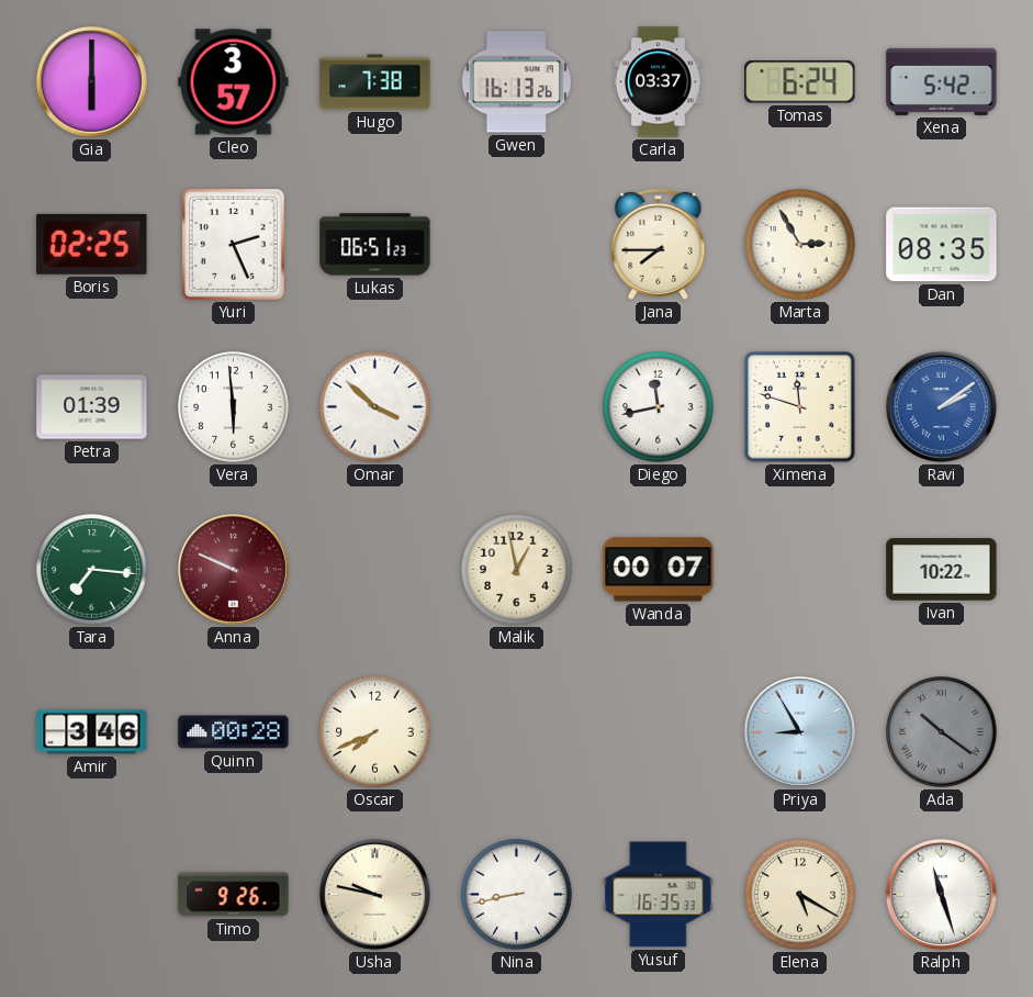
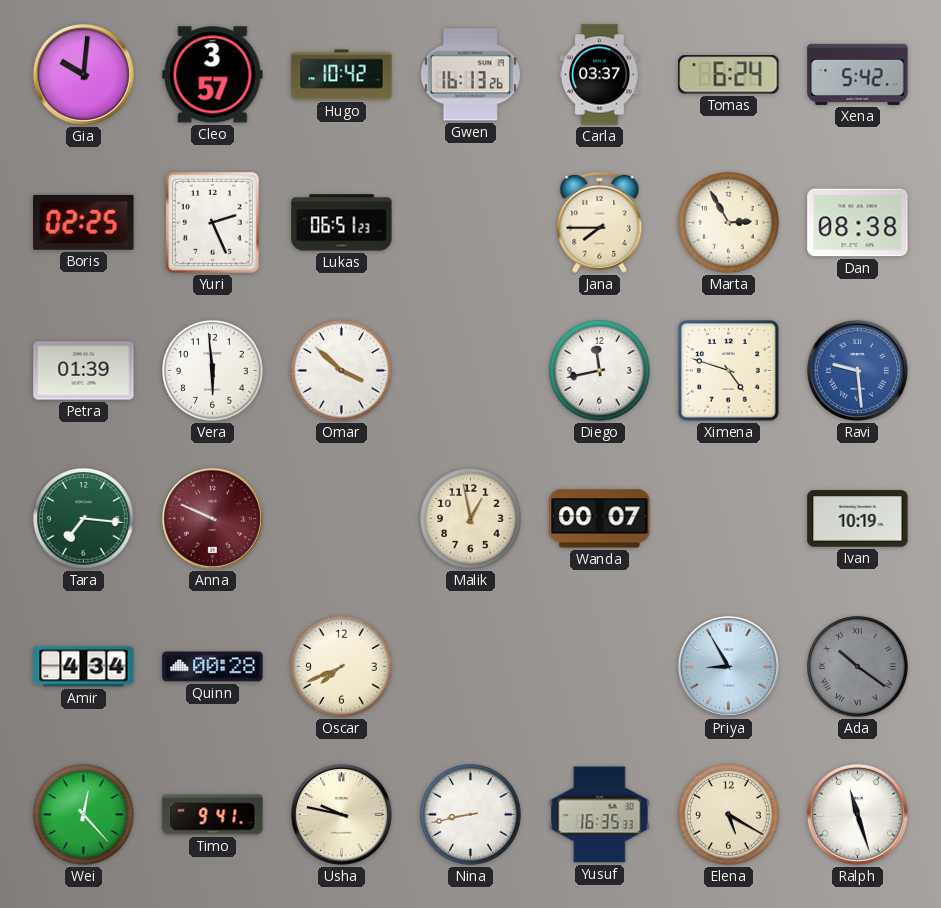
Gia: 6:00 -> 10:01 (83, 74)
Hugo: 7:38 -> 10:42 (342, 75)
Dan: 08:35 -> 08:38 (858, 223)
Ximena: 11:48 -> 4:48 (729, 371)
Ravi: 2:09 -> 9:29 (857, 370)
Ivan: 10:22 -> 10:19 (858, 519)
Amir: 3:46 -> 4:34 (84, 667)
Wei: none -> 12:23 (84, 815)
Timo: 9:26 -> 9:41 (213, 815)
